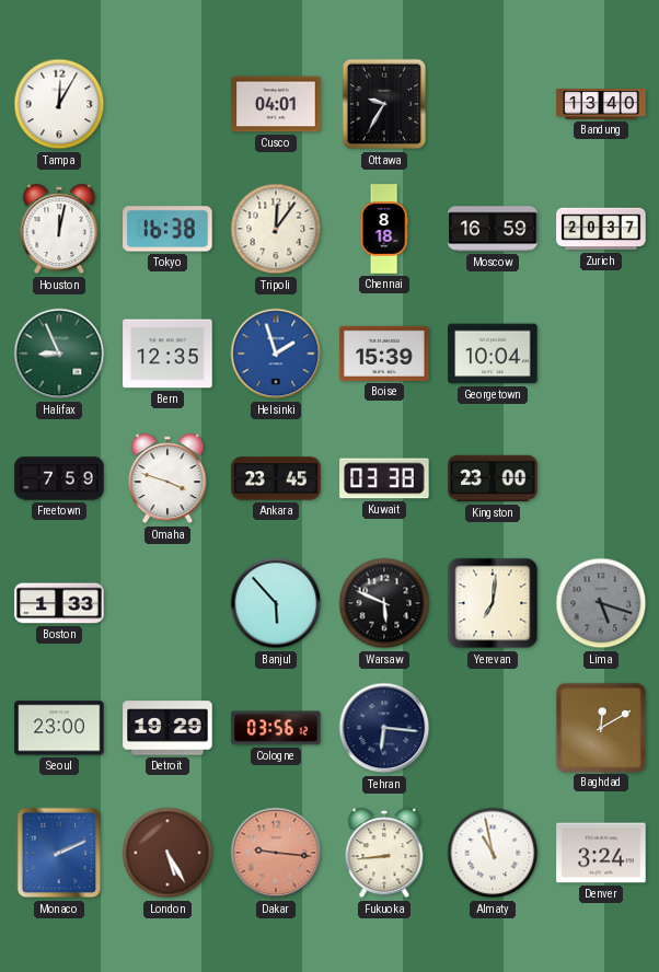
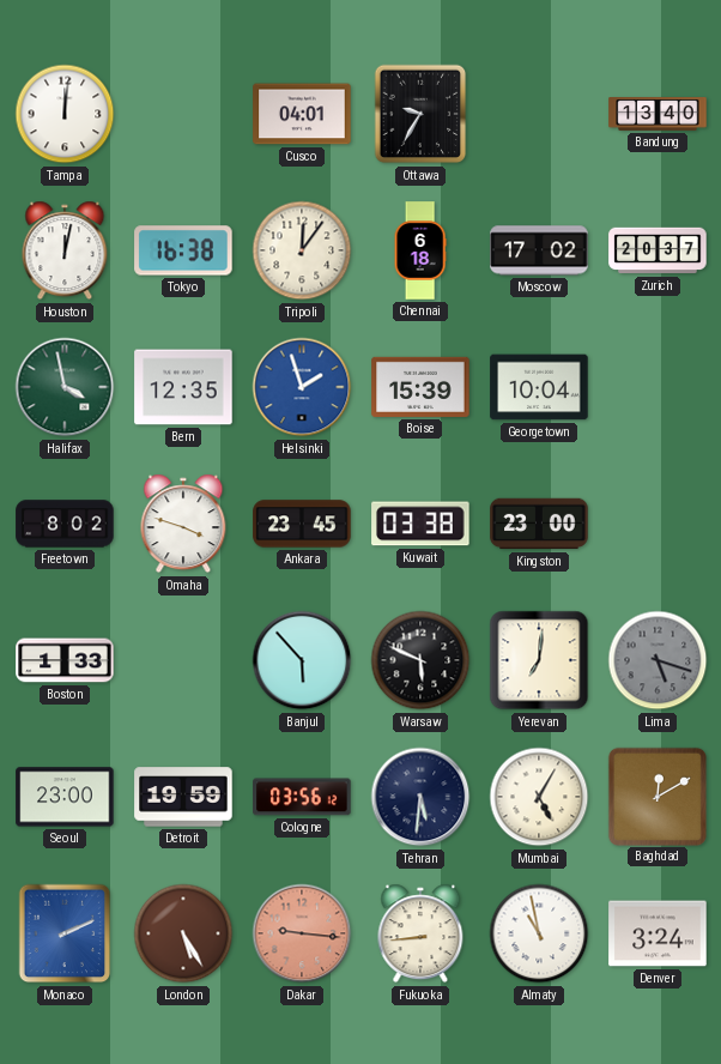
Tampa: 12:05 -> 12:01 (65, 114)
Chennai: 8:18 -> 6:18 (420, 250)
Moscow: 16:59 -> 17:02 (539, 250)
Halifax: 8:56 -> 3:58 (65, 387)
Freetown: 7:59 -> 8:02 (65, 524)
Detroit: 19:29 -> 19:59 (183, 797)
Tehran: 6:16 -> 5:31 (420, 797)
Mumbai: none -> 5:05 (539, 797)
